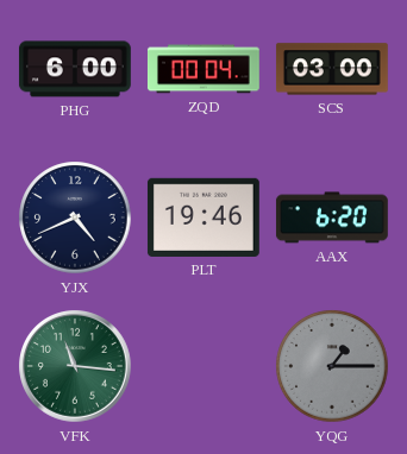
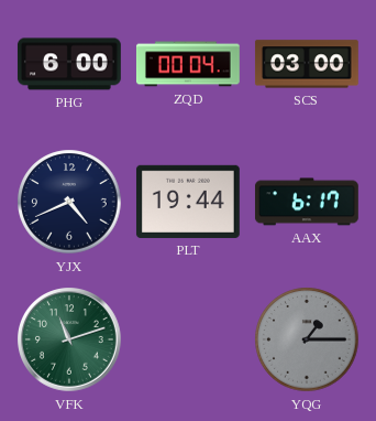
PLT: 19:46 -> 19:44 (188, 202)
AAX: 6:20 -> 6:17 (307, 202)
VFK: 11:16 -> 11:12 (70, 341)
